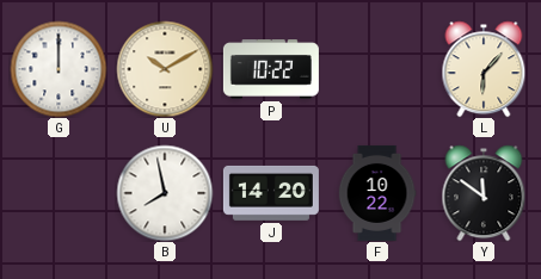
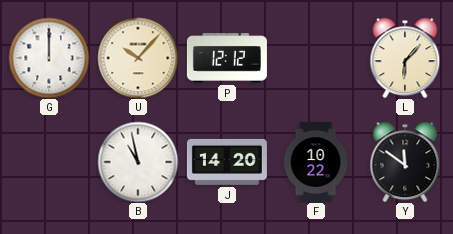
U: 10:10 -> 10:07 (138, 58)
P: 10:22 -> 12:12 (227, 58)
B: 7:58 -> 10:58 (138, 162)
